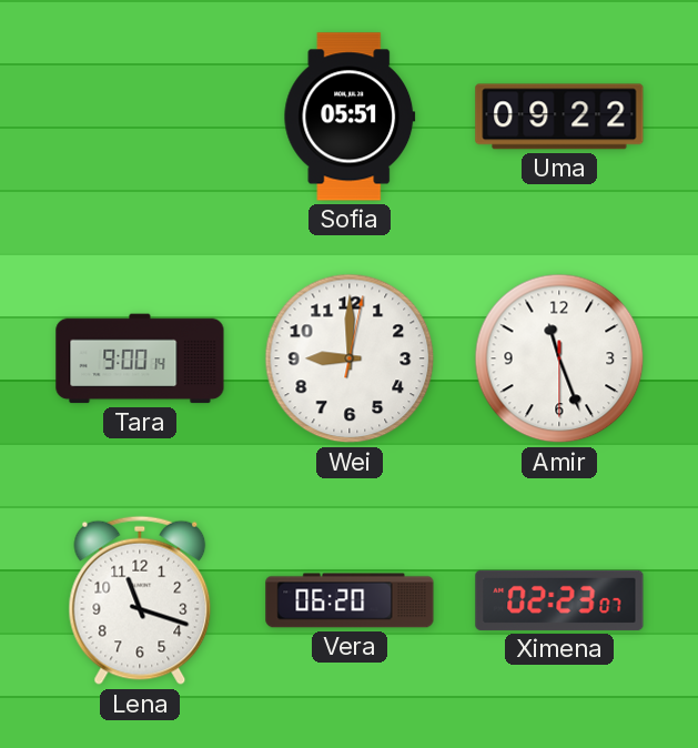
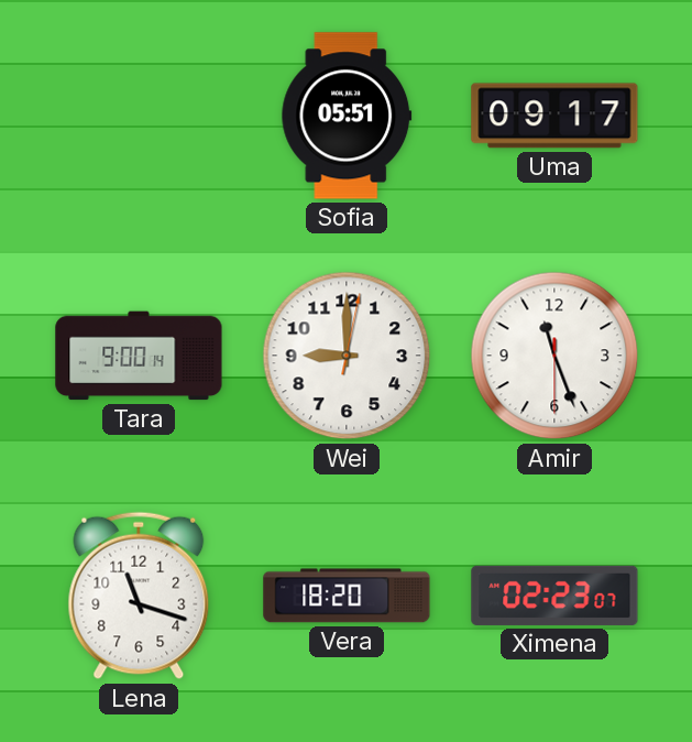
Uma: 09:22 -> 09:17 (554, 116)
Vera: 06:20 -> 18:20 (347, 596)
